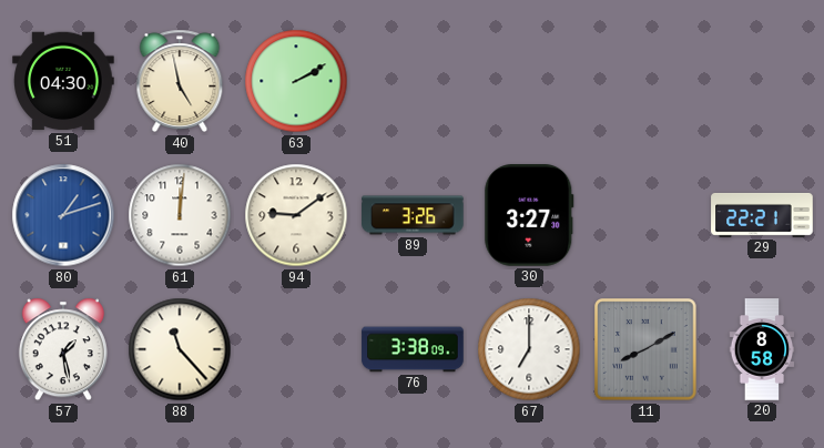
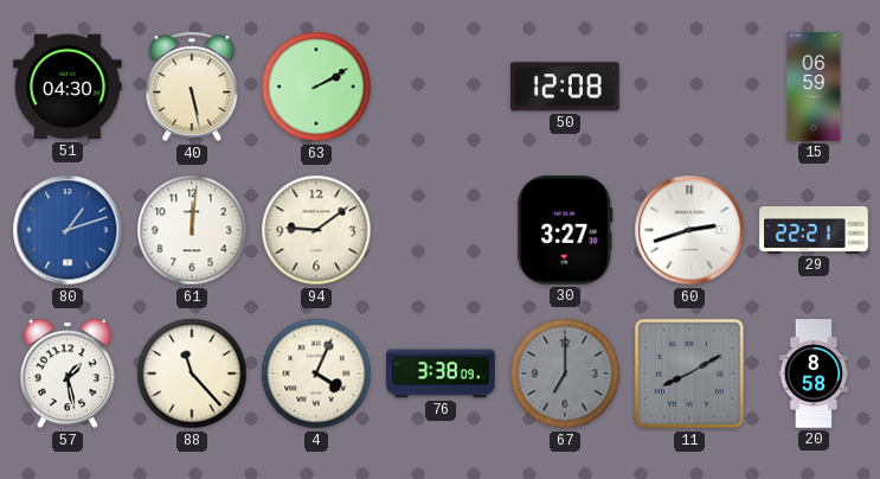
40: 4:58 -> 5:28 (192, 87)
50: none -> 12:08 (566, 87)
15: none -> 06:59 (814, 87)
89: 3:26 -> none (413, 215)
60: none -> 2:42 (689, 230)
4: none -> 4:04 (316, 373)
67 dial: white -> grey (565, 373)
